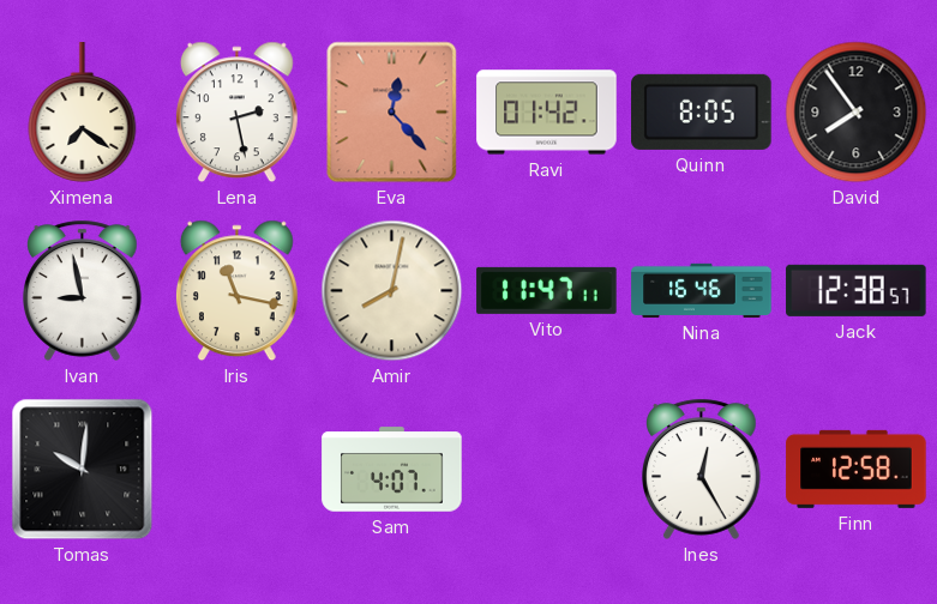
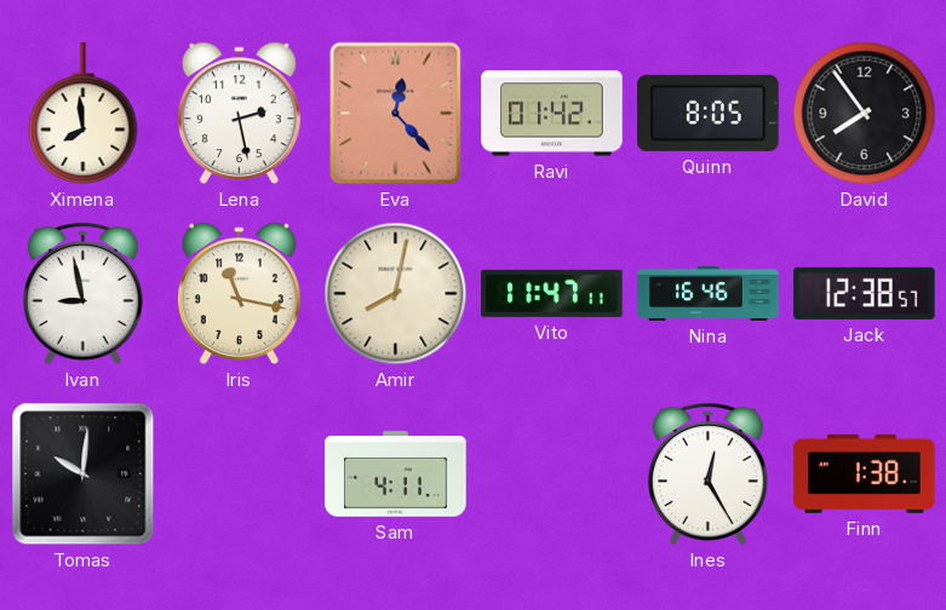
Ximena: 7:21 -> 7:59 (84, 114)
Sam: 4:07 -> 4:11 (396, 474)
Finn: 12:58 -> 1:38 (865, 473)
